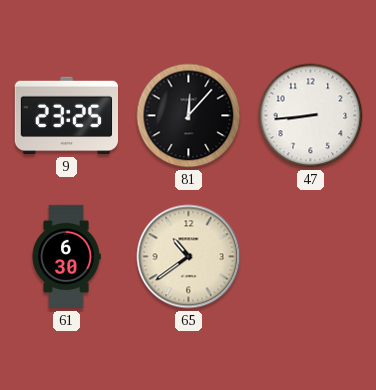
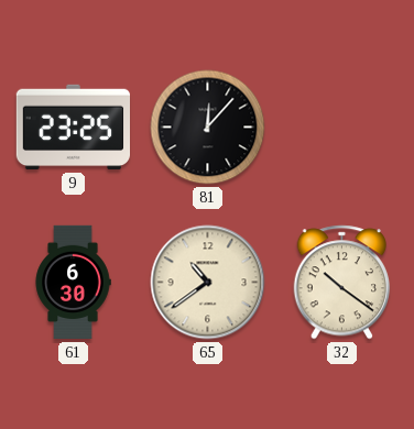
47: 8:44 -> none (311, 116)
32: none -> 10:21 (342, 283)
